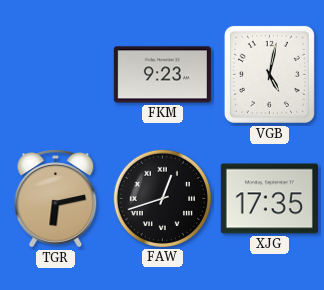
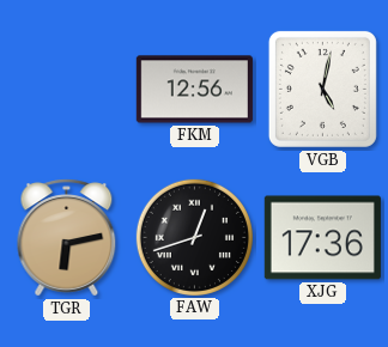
FKM: 9:23 -> 12:56 (194, 90)
XJG: 17:35 -> 17:36 (322, 238)
